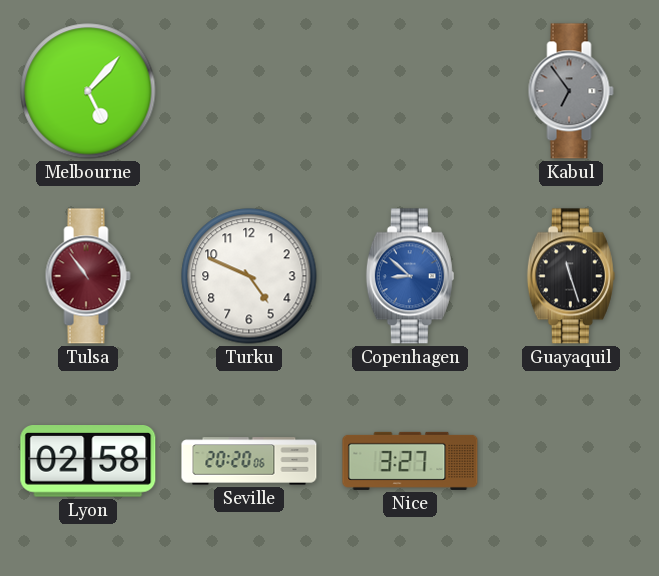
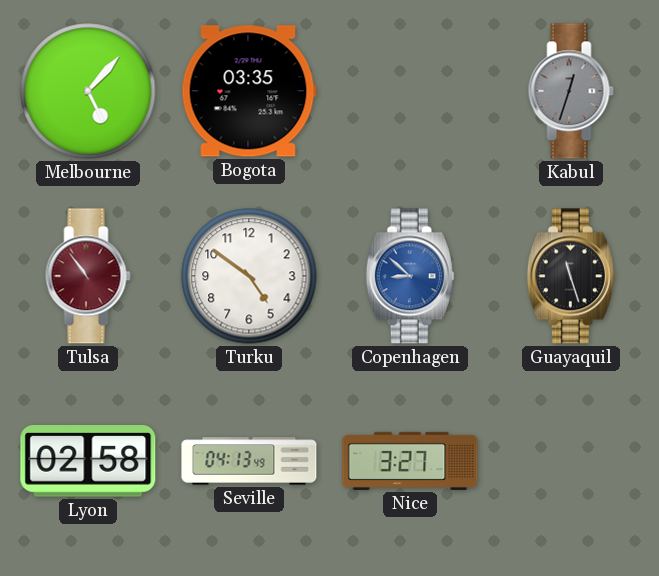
Bogota: none -> 03:35 (249, 91)
Kabul: 6:54 -> 12:33 (571, 91)
Turku: 4:49 -> 4:51 (249, 276)
Seville: 20:20 -> 04:13 (249, 461)
